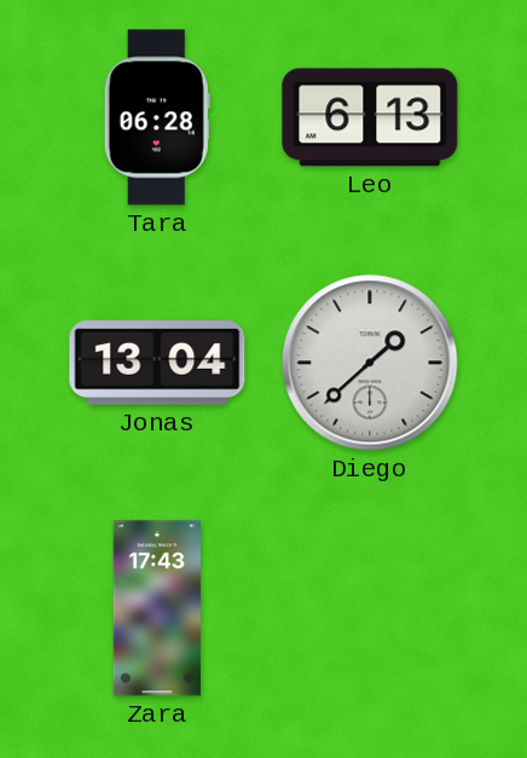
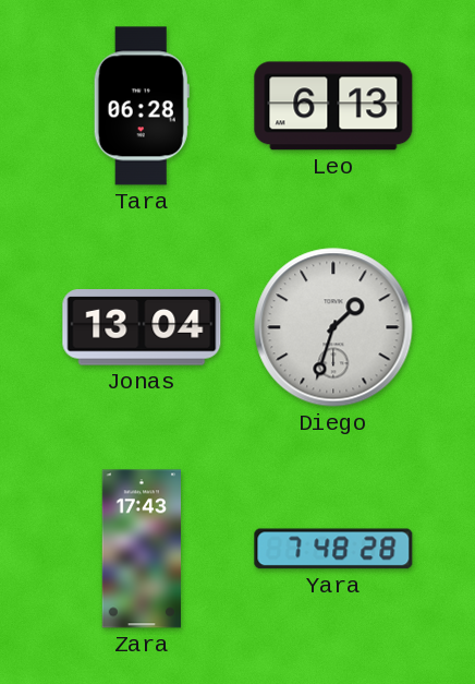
Diego: 1:38 -> 1:33 (333, 327)
Yara: none -> 7:48 (333, 549)
